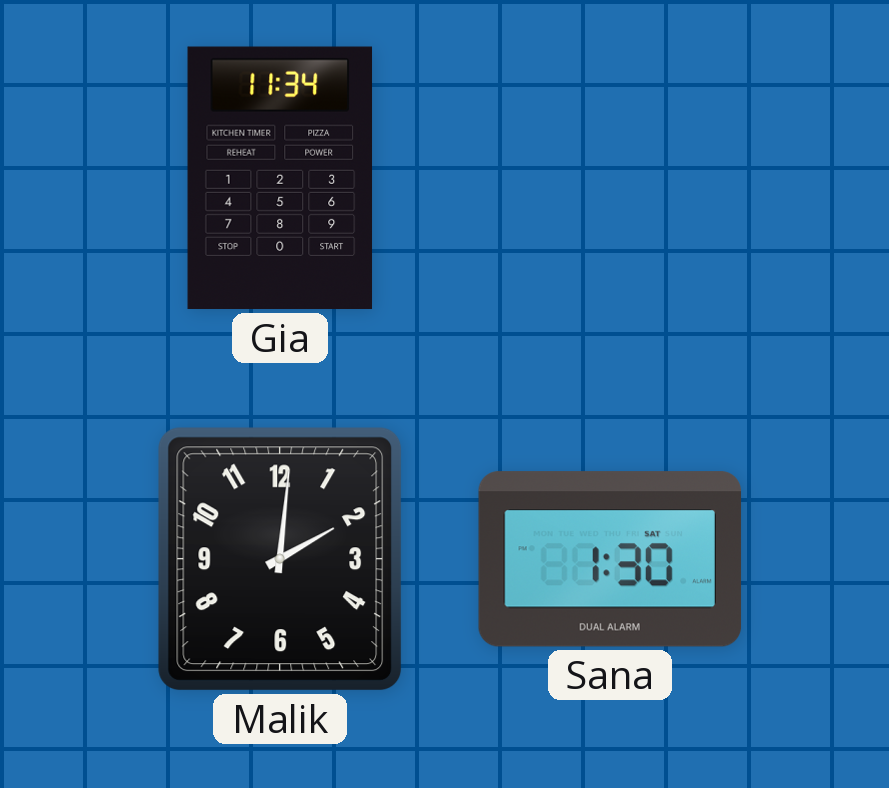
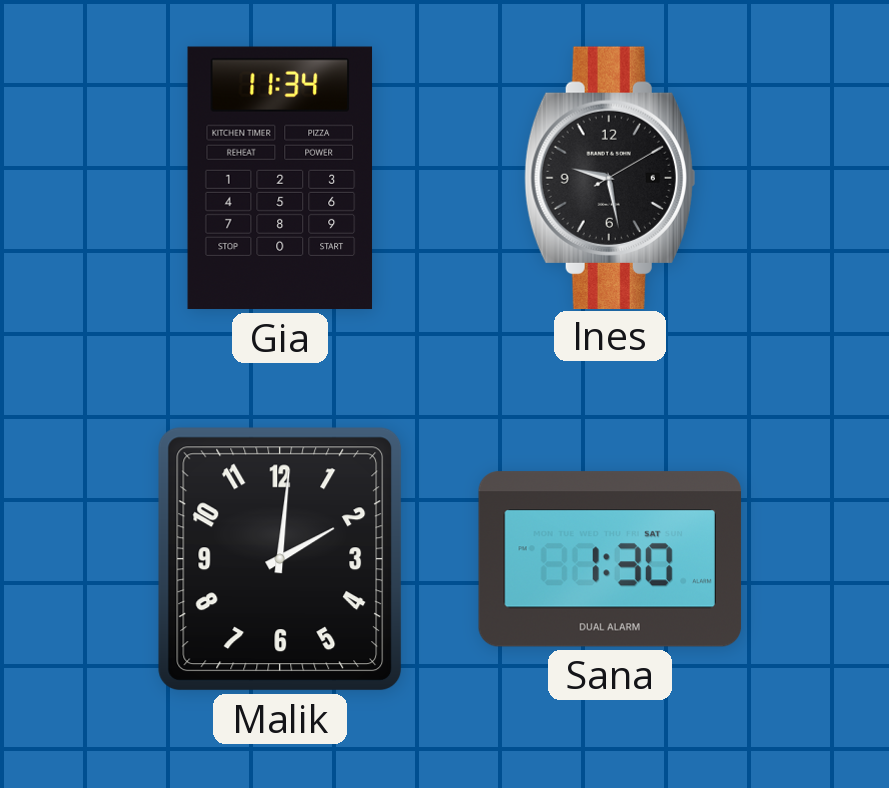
Ines: none -> 9:28 (610, 177)
